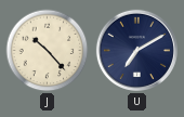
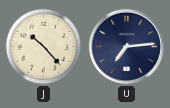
U: 7:10 -> 7:14 (126, 46)
